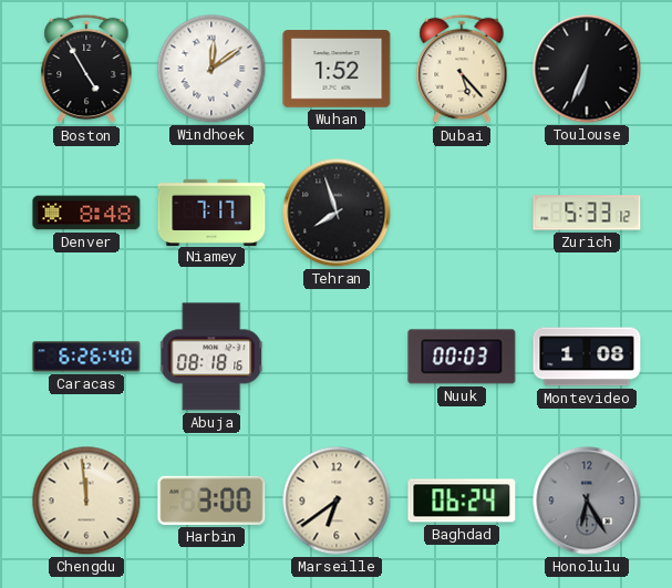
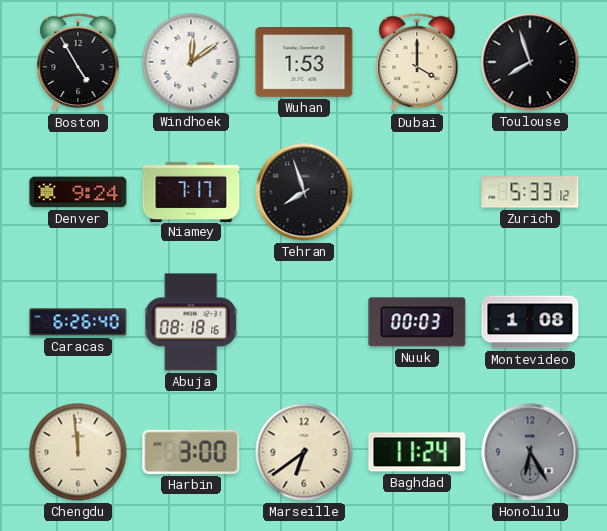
Wuhan: 1:52 -> 1:53 (304, 63)
Dubai: 5:23 -> 4:00 (417, 62)
Toulouse: 6:34 -> 7:57 (530, 62)
Denver: 8:48 -> 9:24 (78, 192)
Baghdad: 06:24 -> 11:24 (417, 452)
